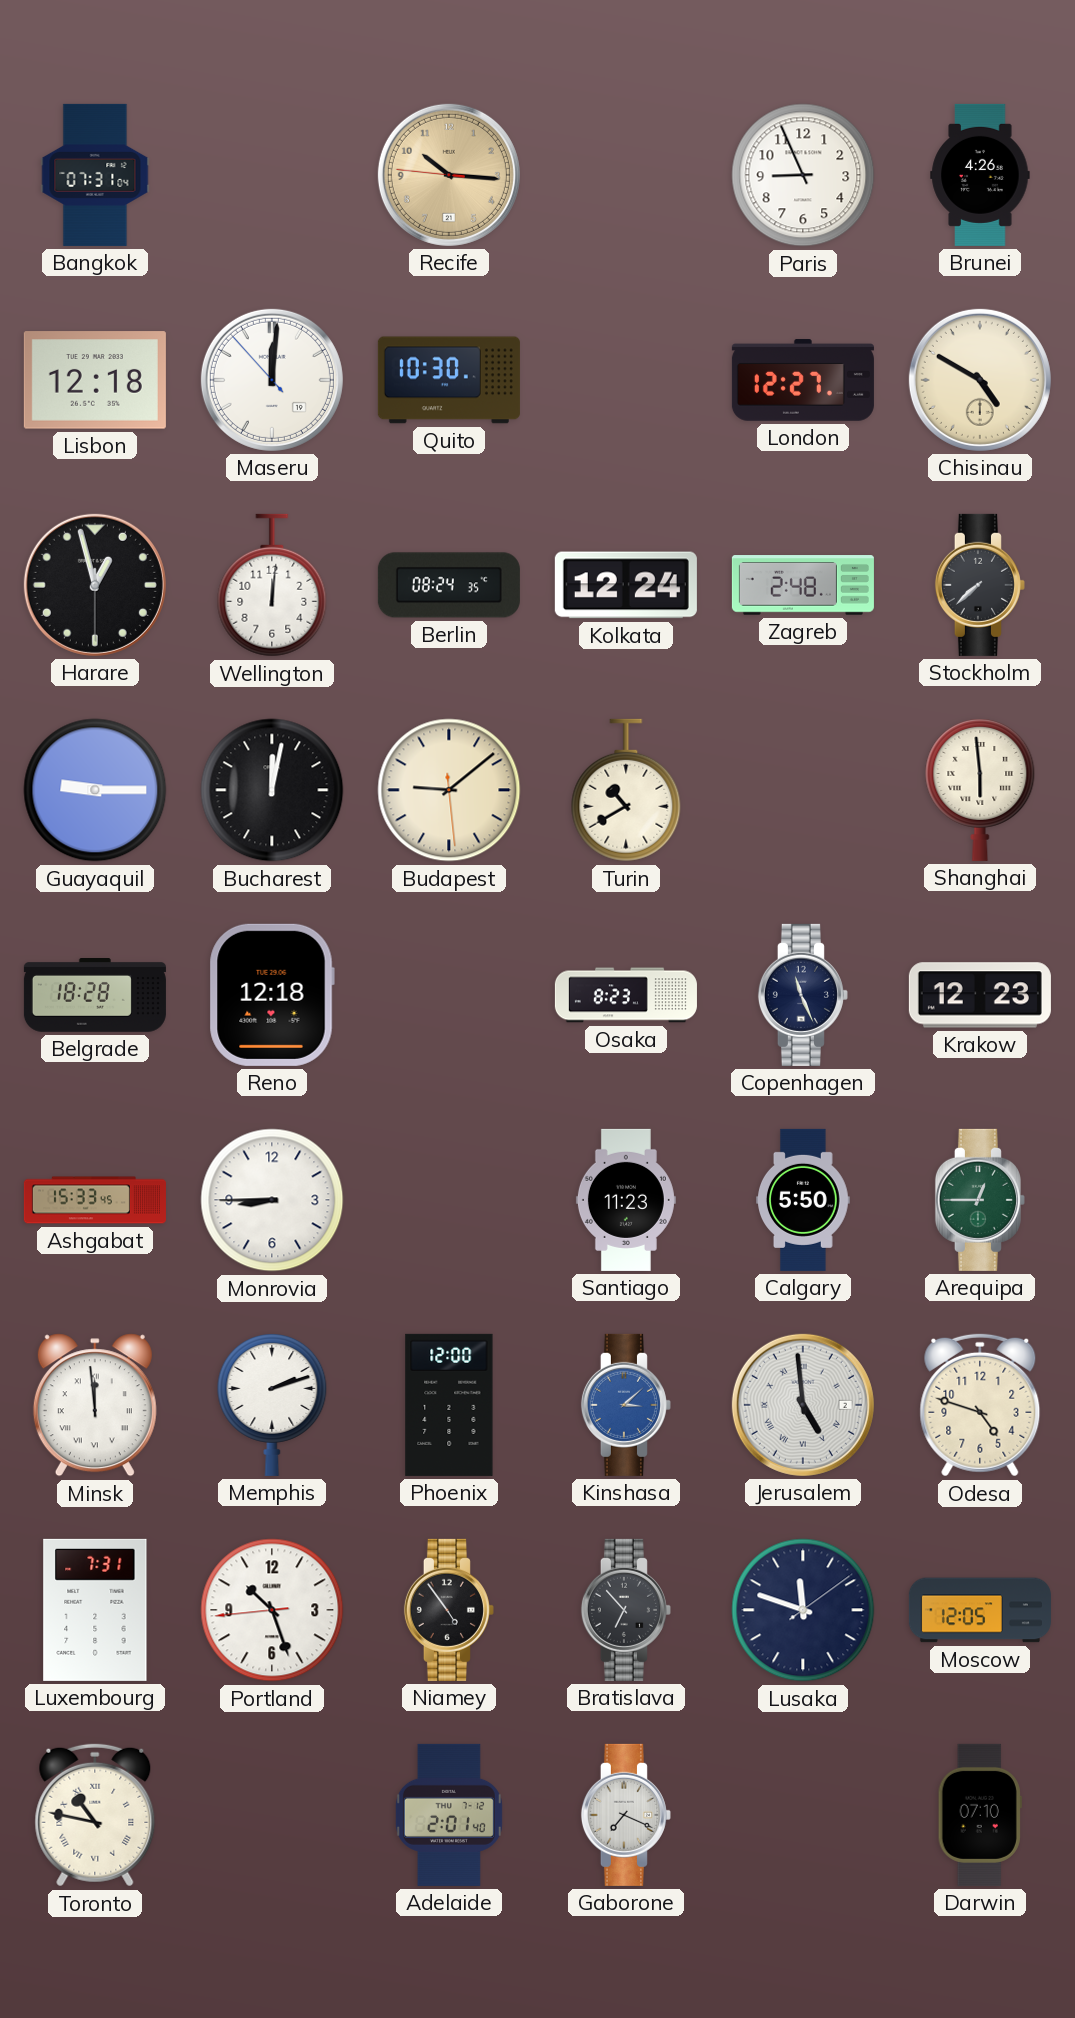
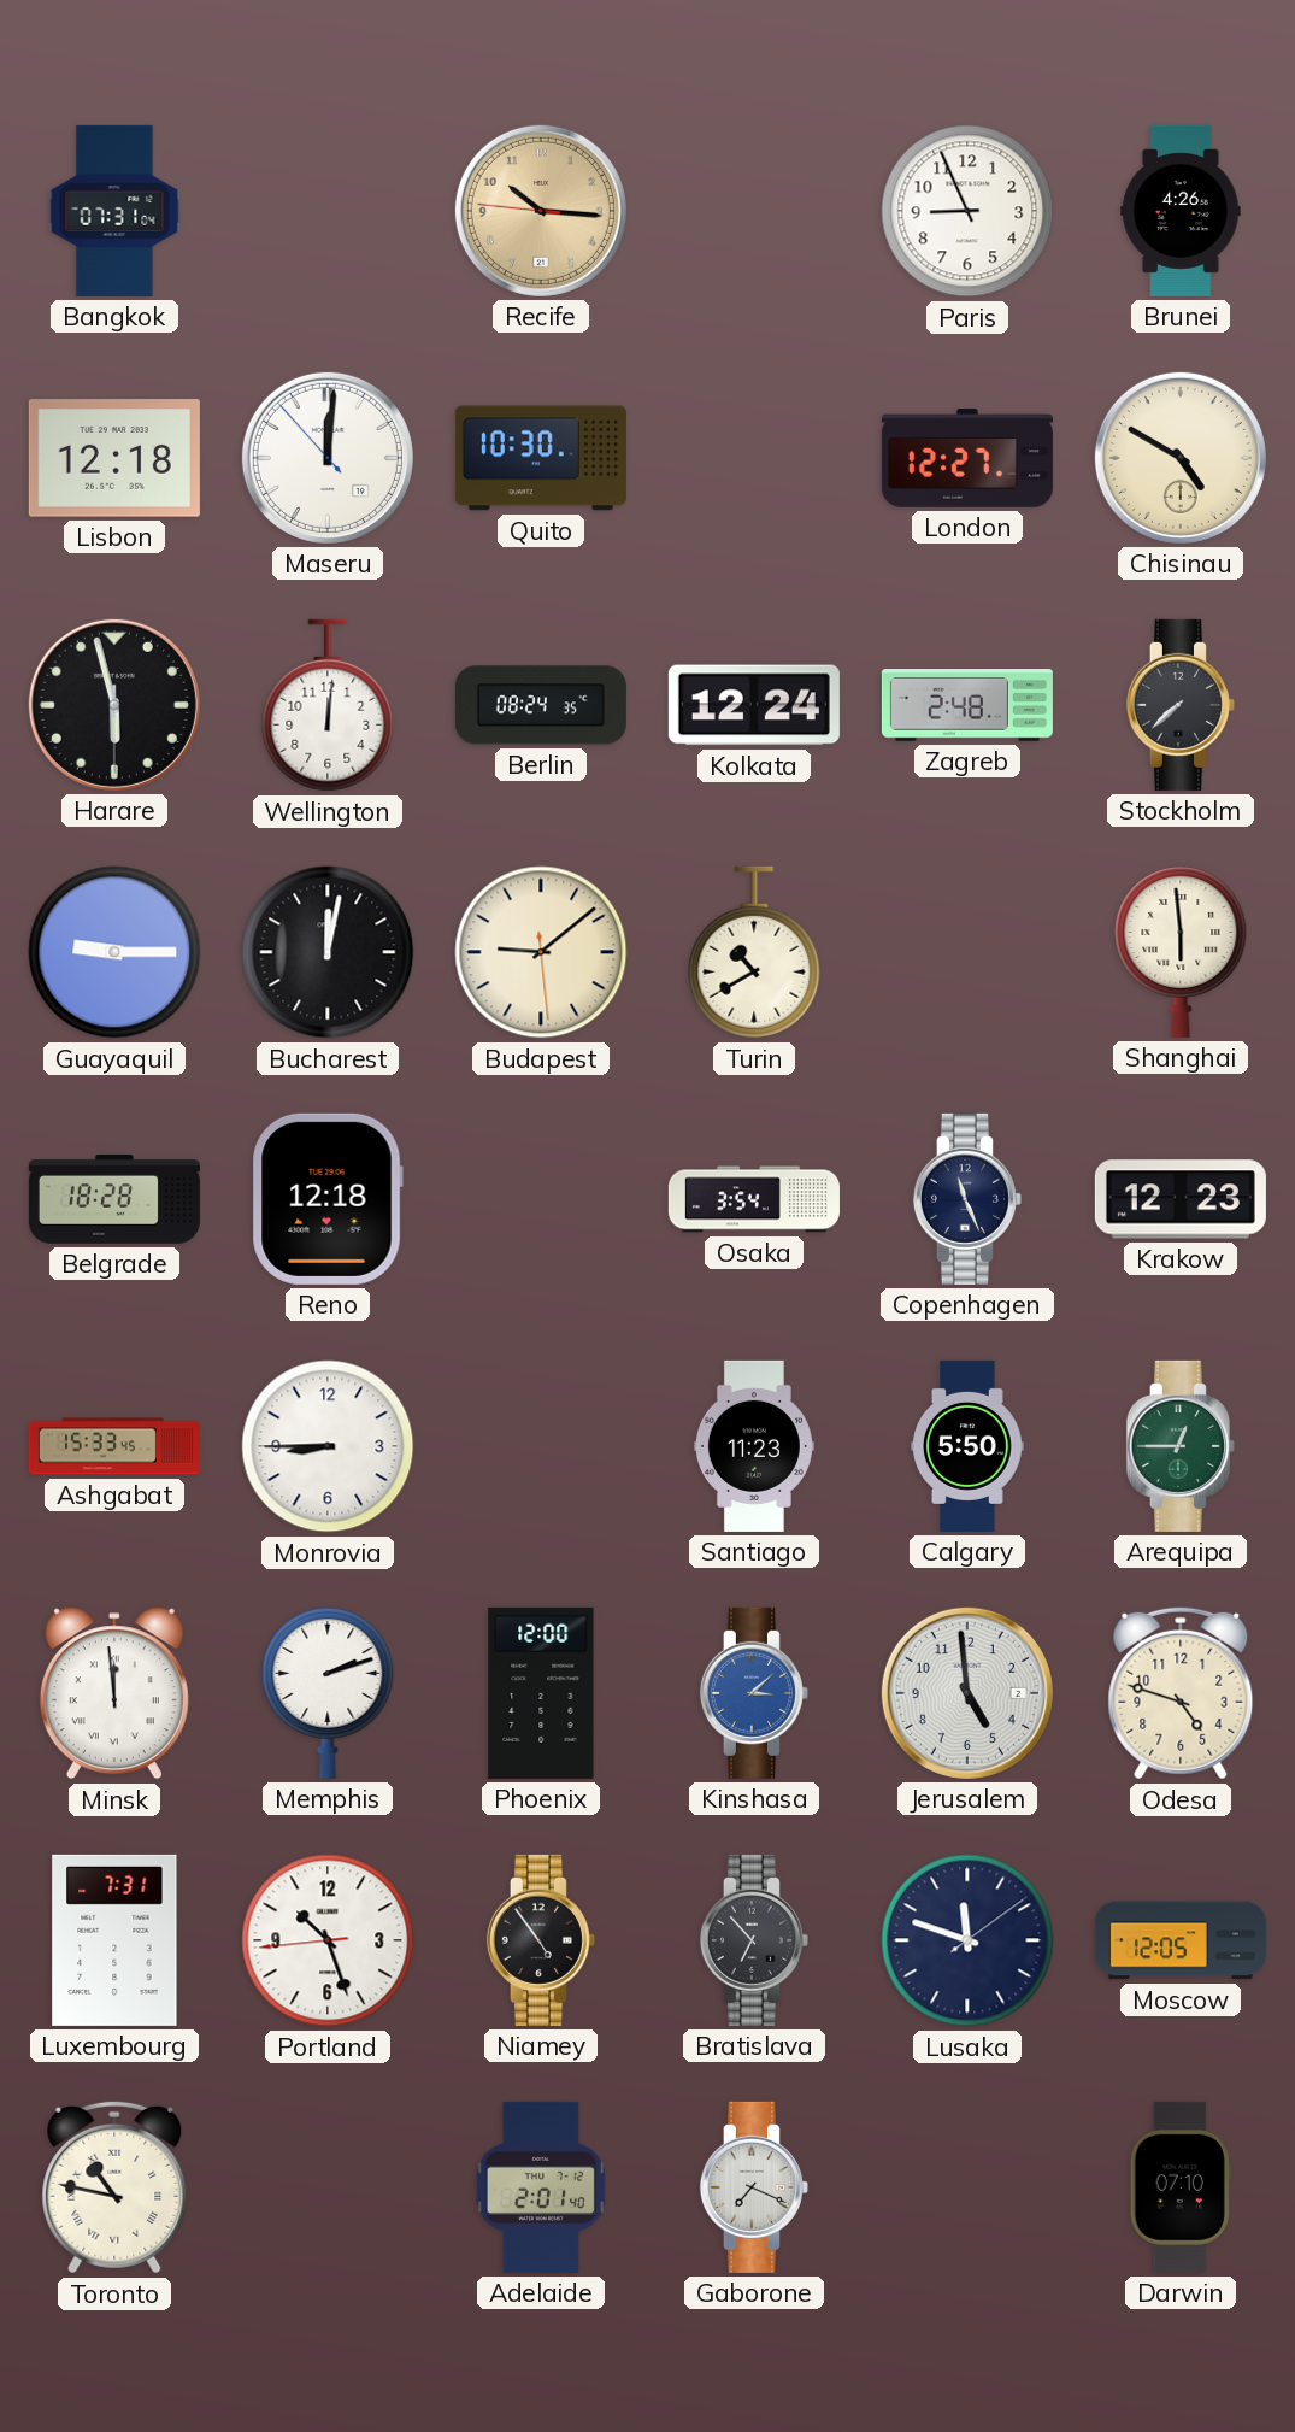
Harare: 12:57 -> 5:57 (114, 705)
Osaka: 8:23 -> 3:54 (754, 1199)
Jerusalem numerals: Roman -> Arabic (967, 1693)
